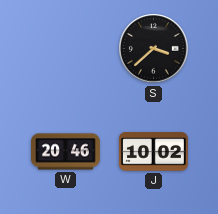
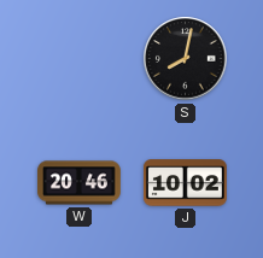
S: 3:38 -> 8:02 (186, 59)
